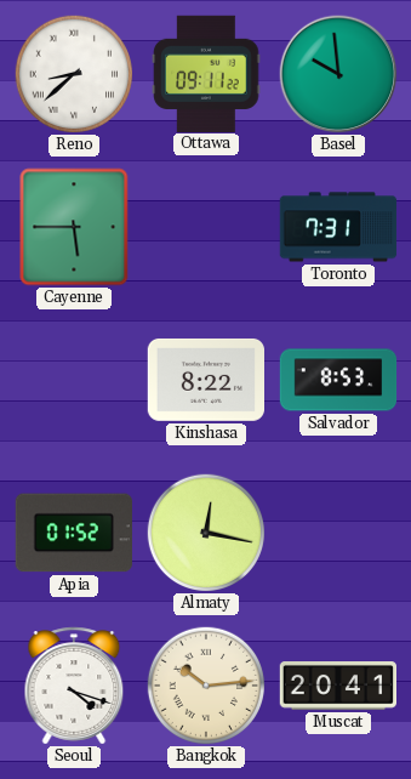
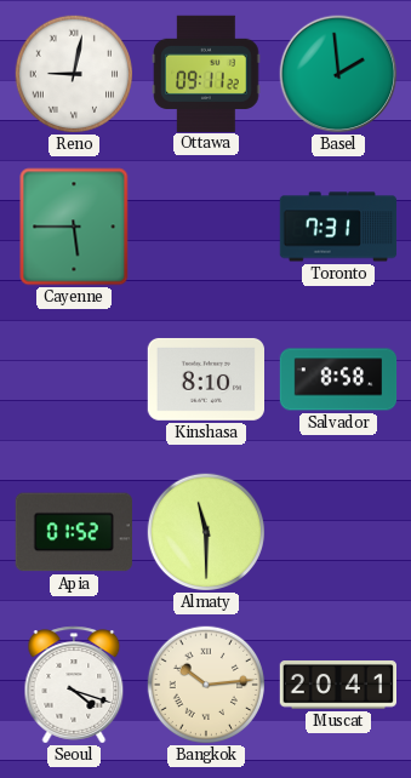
Reno: 8:38 -> 9:02 (73, 73)
Basel: 9:59 -> 1:59 (338, 74)
Kinshasa: 8:22 -> 8:10 (205, 379)
Salvador: 8:53 -> 8:58 (338, 379)
Almaty: 12:17 -> 11:30 (205, 531)
